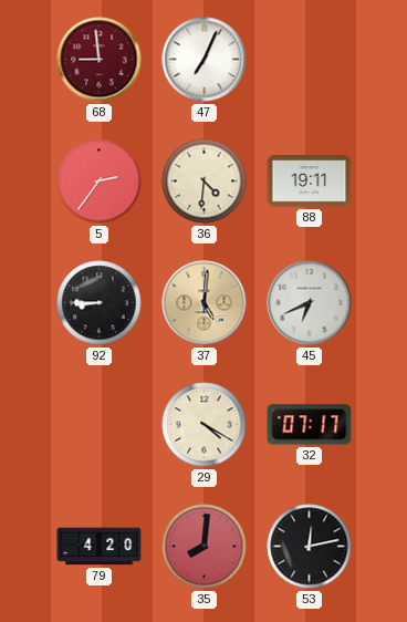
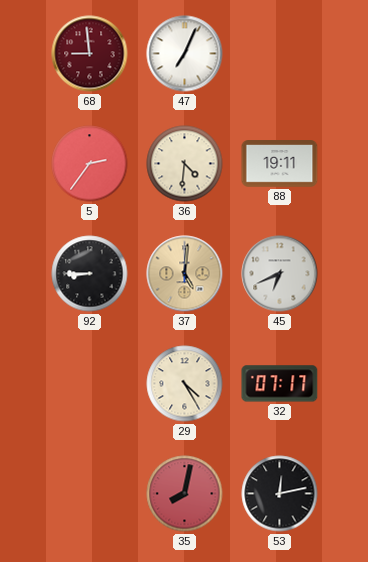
29: 4:20 -> 4:25 (185, 384)
79: 4:20 -> none (100, 547)
35: 8:01 -> 8:02 (185, 494)
